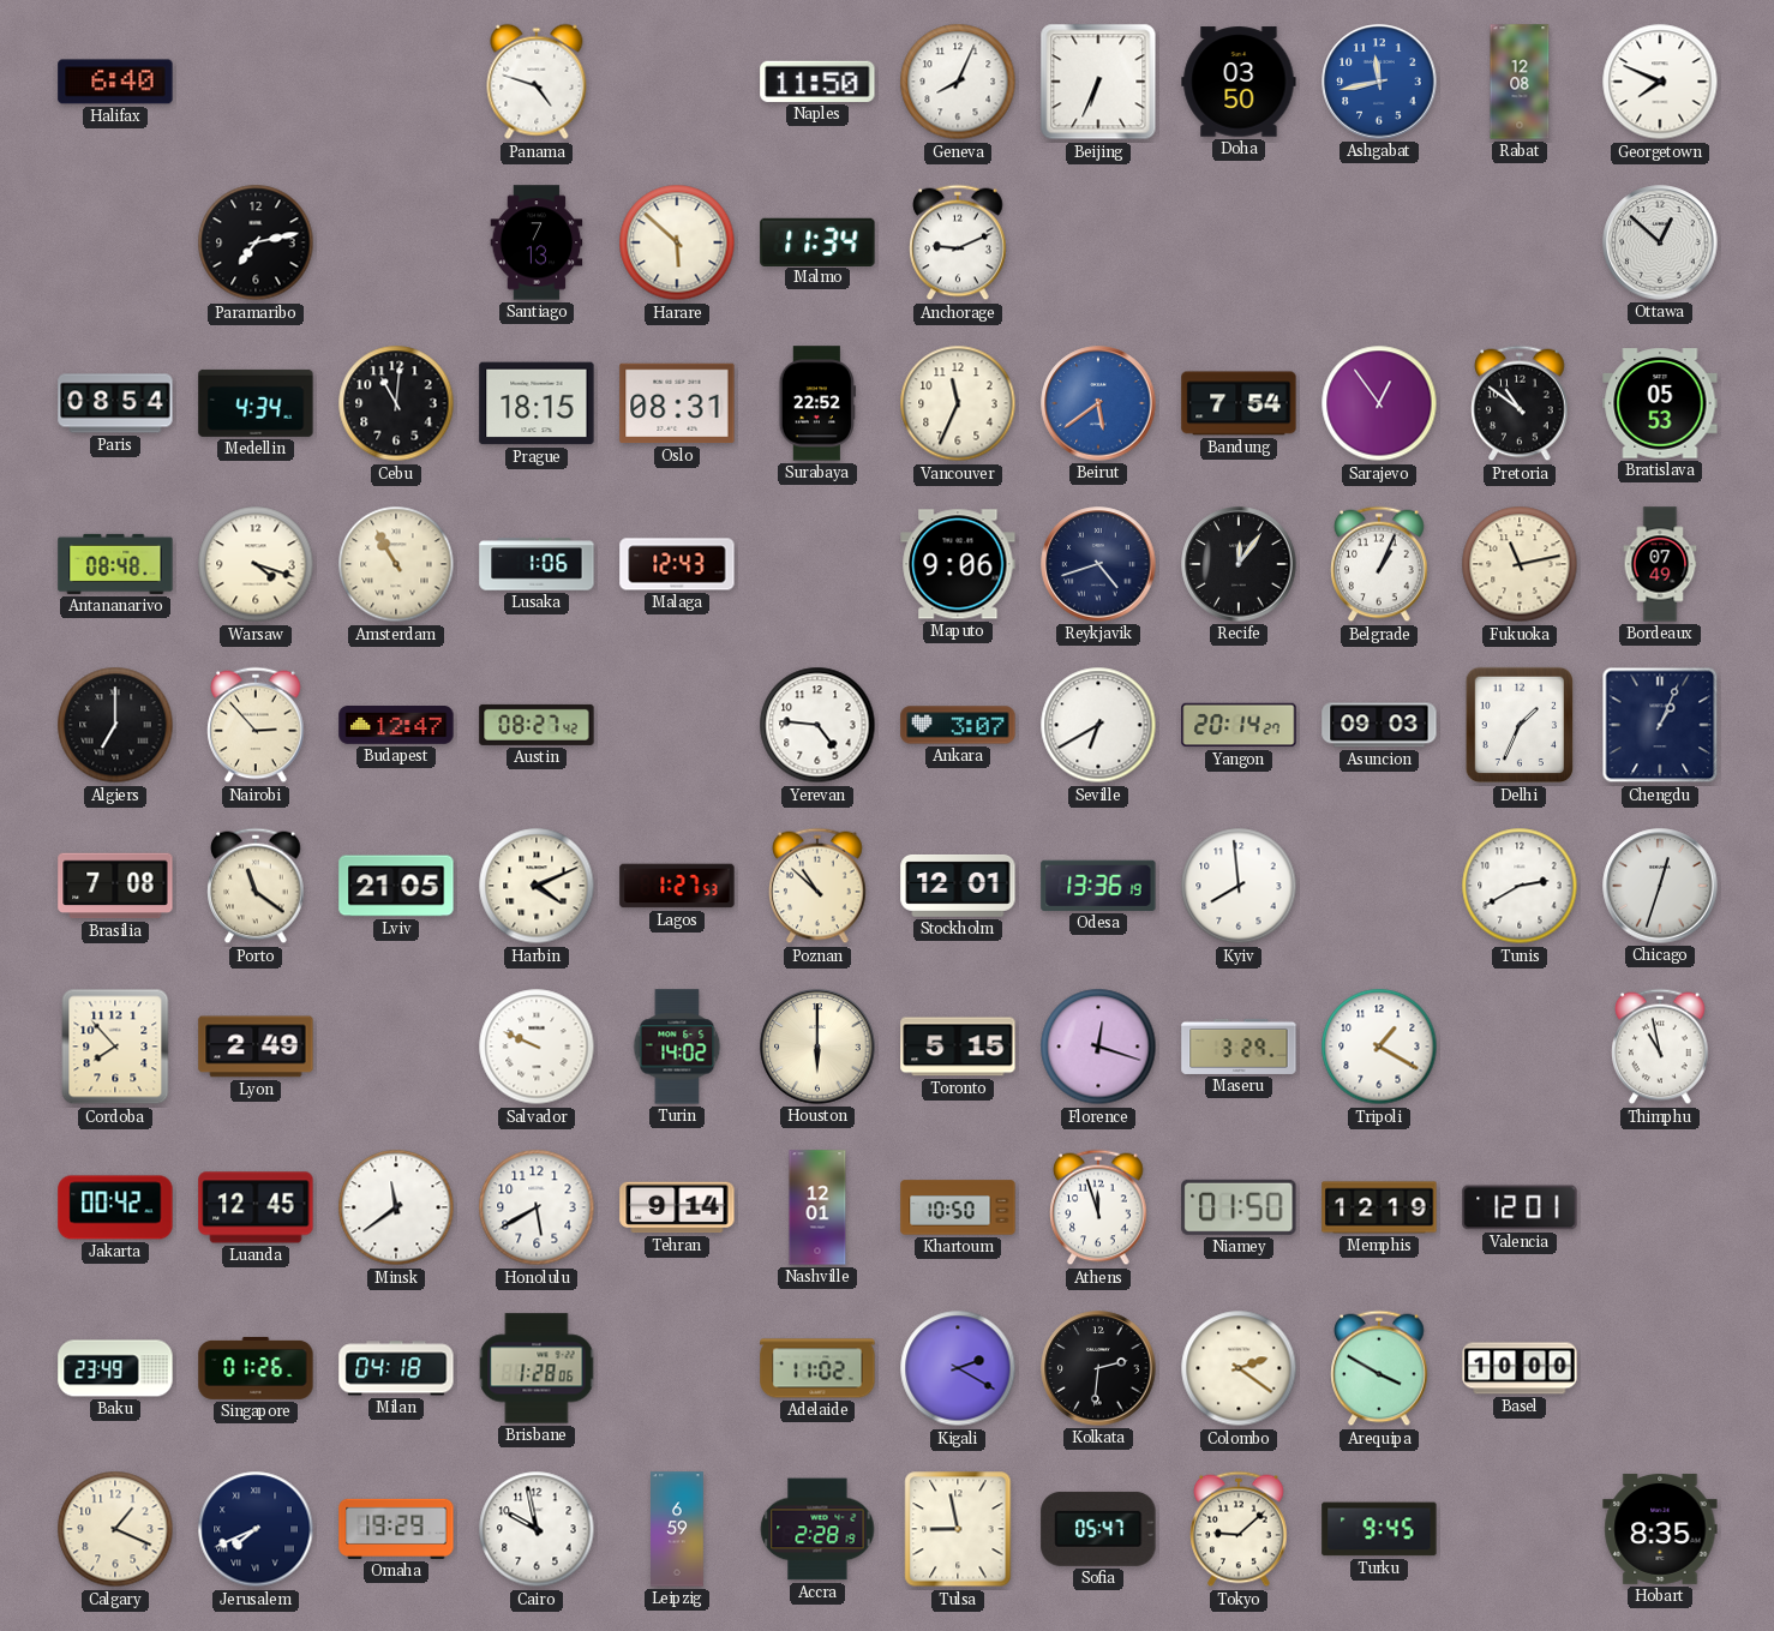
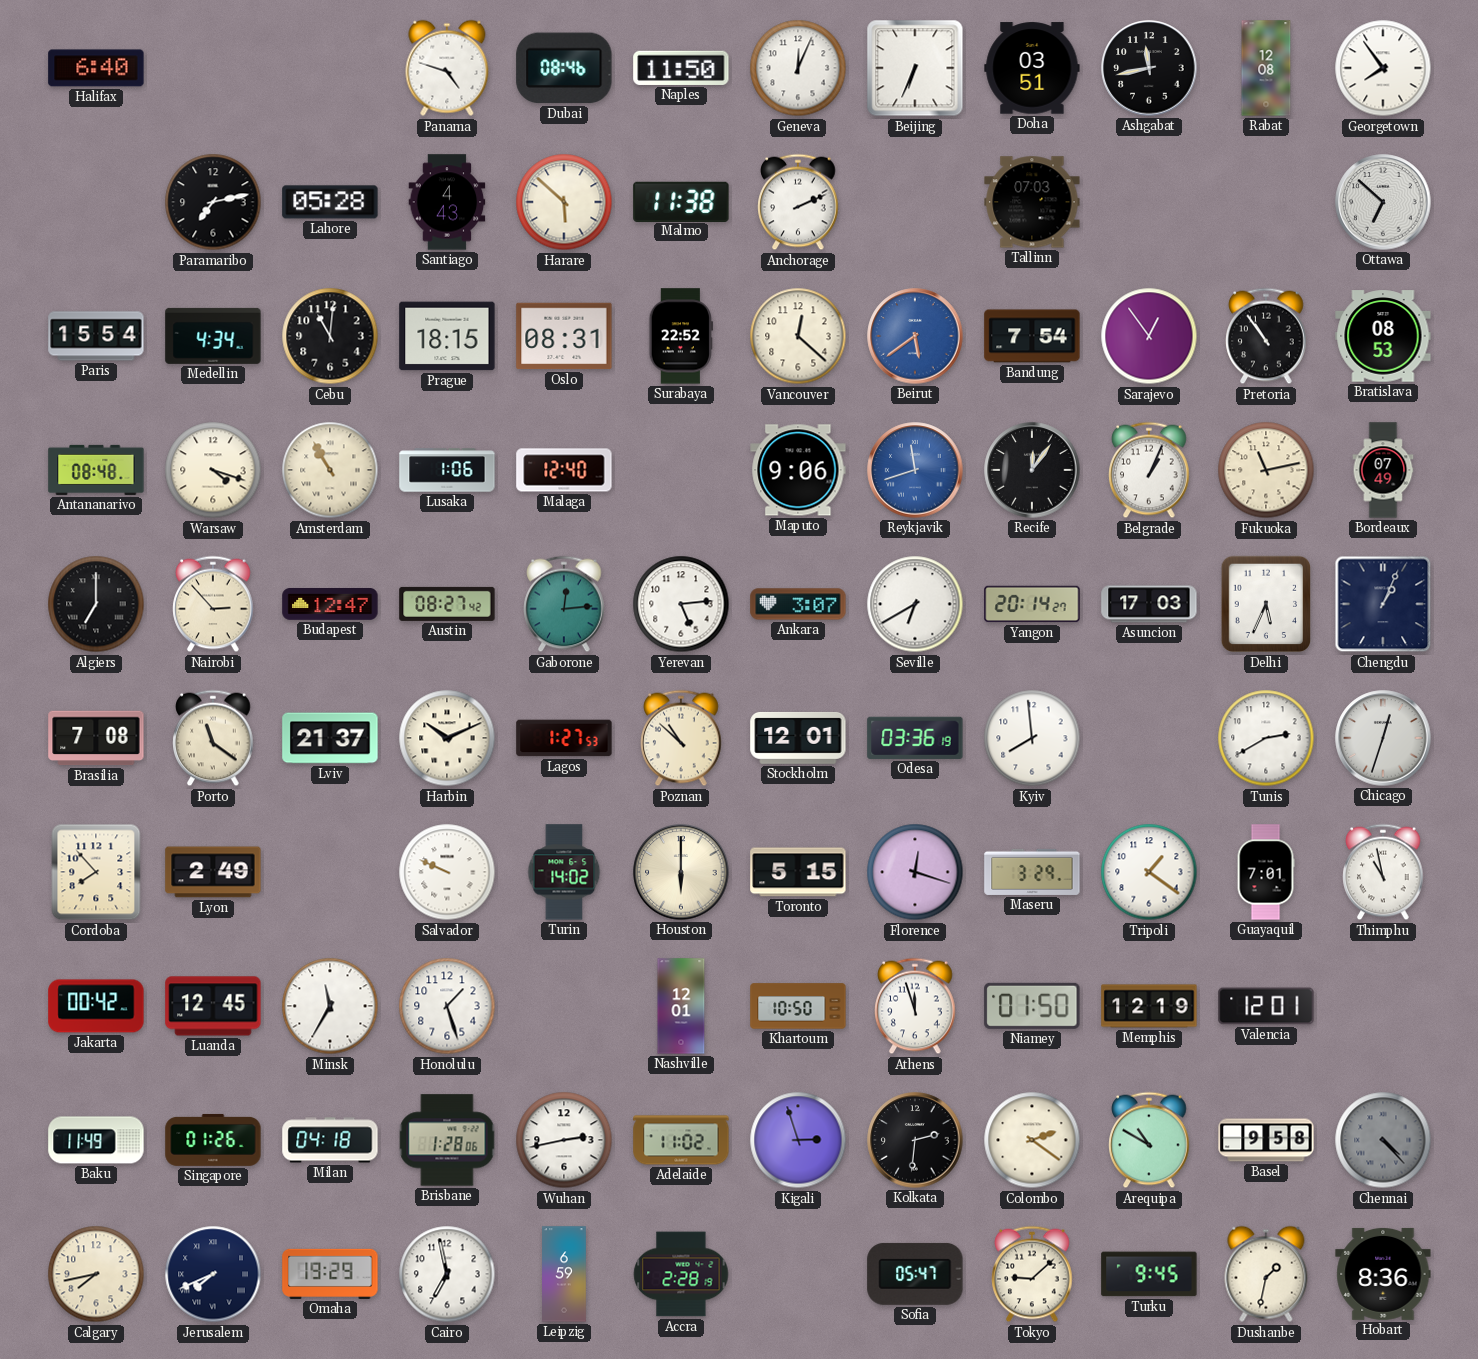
Dubai: none -> 08:46 (564, 68)
Geneva: 8:04 -> 12:04 (798, 68)
Doha: 03:50 -> 03:51 (1032, 68)
Ashgabat dial: blue -> black (1149, 68)
Georgetown: 7:49 -> 7:54 (1383, 68)
Lahore: none -> 05:28 (330, 202)
Santiago: 7:13 -> 4:43 (447, 202)
Malmo: 11:34 -> 11:38 (681, 201)
Anchorage: 9:11 -> 2:11 (798, 202)
Tallinn: none -> 07:03 (1032, 202)
Ottawa: 12:52 -> 6:52 (1383, 202)
Paris: 08:54 -> 15:54 (96, 336)
Vancouver: 11:34 -> 12:22 (798, 336)
Pretoria: 10:51 -> 10:54 (1266, 336)
Bratislava: 05:53 -> 08:53 (1383, 336)
Malaga: 12:43 -> 12:40 (564, 470)
Reykjavik: 4:42 -> 11:42 (915, 470)
Reykjavik dial: navy -> blue (915, 470)
Gaborone: none -> 12:14 (564, 604)
Yerevan: 4:46 -> 5:14 (681, 604)
Asuncion: 09:03 -> 17:03 (1149, 604)
Delhi: 1:34 -> 5:34 (1266, 604)
Lviv: 21:05 -> 21:37 (330, 738)
Harbin: 4:11 -> 10:11 (447, 738)
Odesa: 13:36 -> 03:36 (915, 738)
Tripoli: 1:20 -> 1:21 (1149, 872)
Guayaquil: none -> 7:01 (1266, 872)
Minsk: 11:39 -> 11:35 (330, 1006)
Honolulu: 5:40 -> 1:27 (447, 1006)
Tehran: 9:14 -> none (677, 1207)
Baku: 23:49 -> 11:49 (96, 1140)
Wuhan: none -> 2:43 (564, 1140)
Kigali: 2:20 -> 2:57 (798, 1140)
Arequipa: 3:50 -> 10:50 (1149, 1140)
Basel: 10:00 -> 9:58 (1266, 1140)
Chennai: none -> 4:23 (1383, 1140)
Calgary: 1:19 -> 7:43 (96, 1274)
Cairo: 9:58 -> 6:58 (447, 1274)
Tulsa: 8:58 -> none (958, 1529)
Dushanbe: none -> 1:32 (1266, 1274)
Hobart: 8:35 -> 8:36 (1383, 1274)
